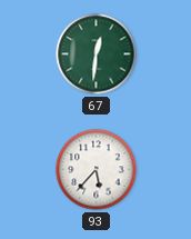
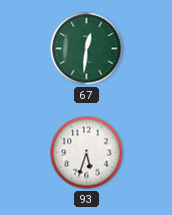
93: 5:37 -> 5:33 (87, 153)
